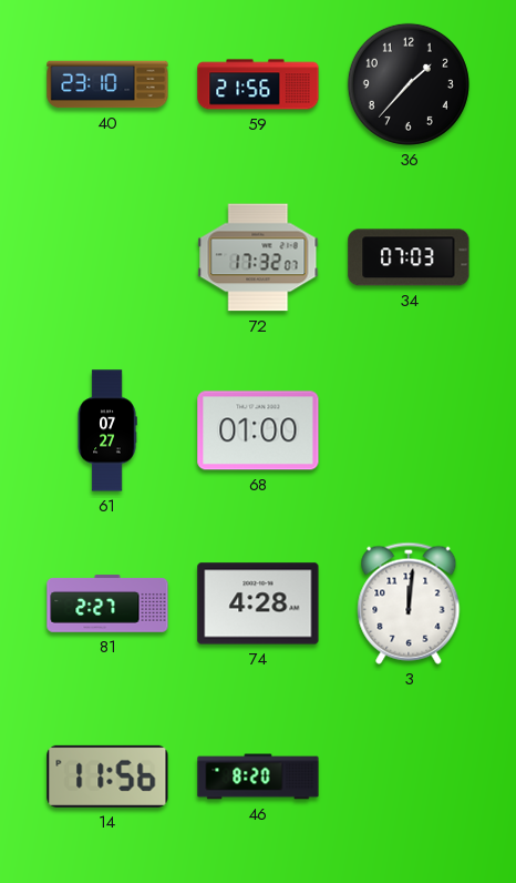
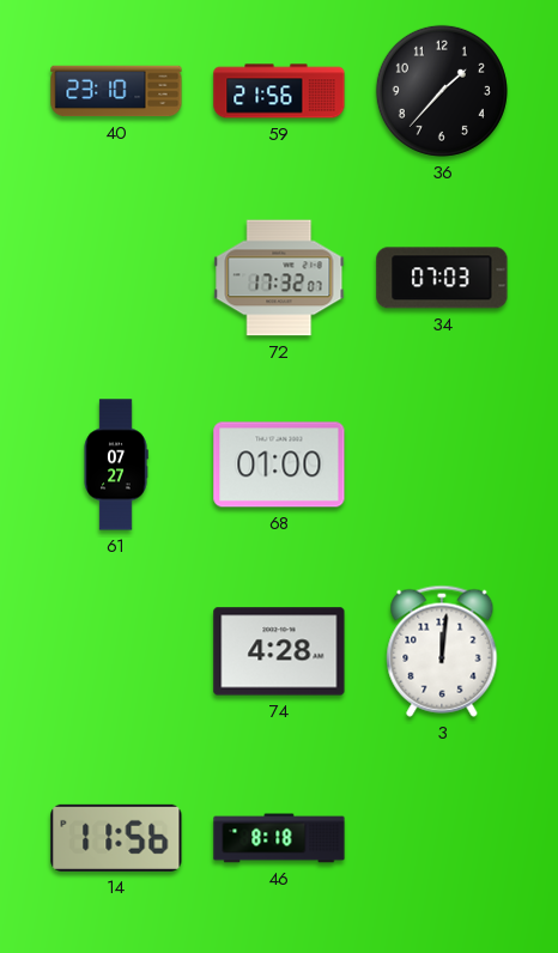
81: 2:27 -> none (107, 603)
46: 8:20 -> 8:18 (279, 838)
